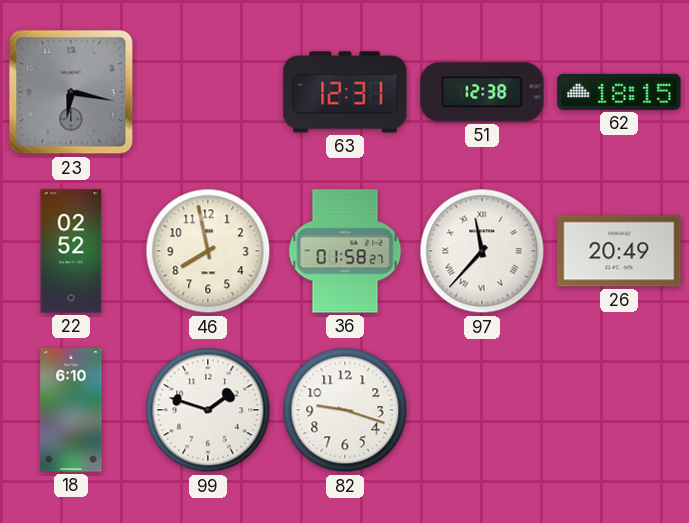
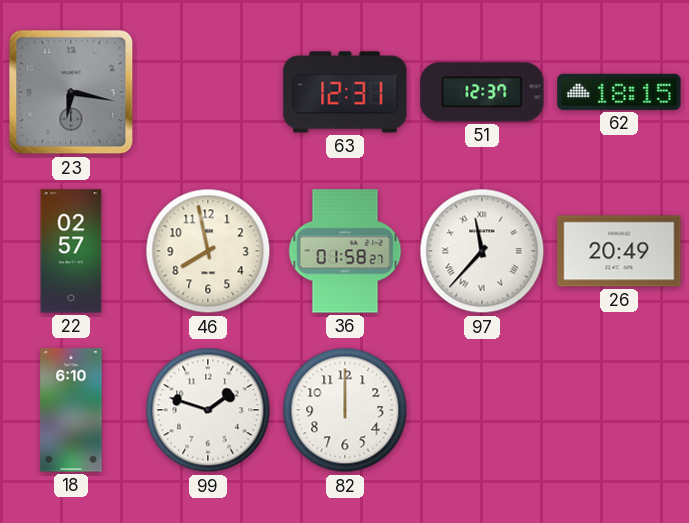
51: 12:38 -> 12:37 (482, 92)
22: 02:52 -> 02:57 (71, 251)
82: 9:18 -> 12:00 (345, 410)
